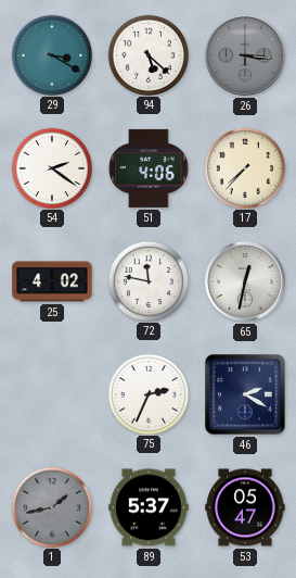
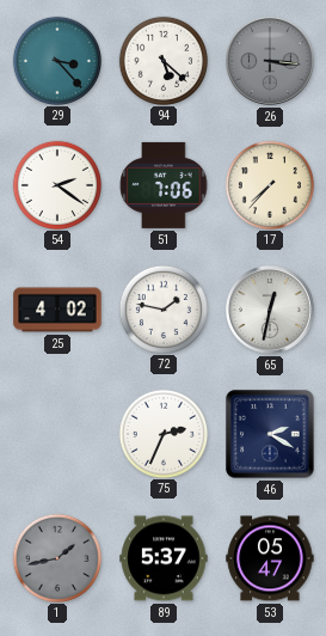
29: 3:20 -> 3:23 (56, 60)
51: 4:06 -> 7:06 (164, 185)
72: 11:47 -> 1:47 (162, 308)
